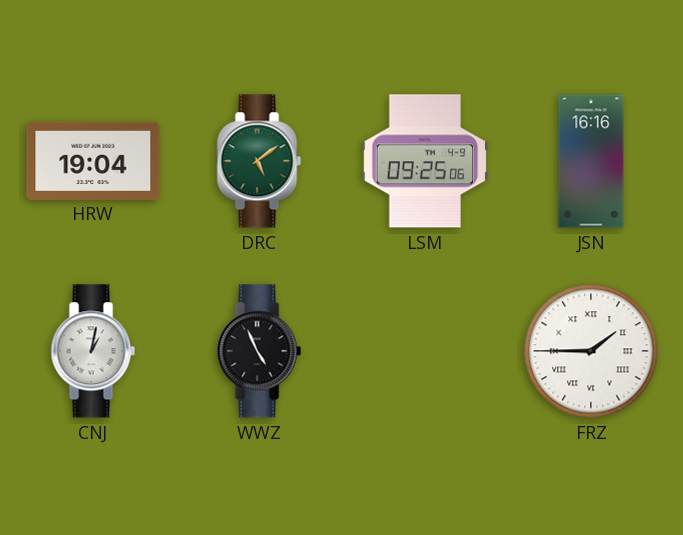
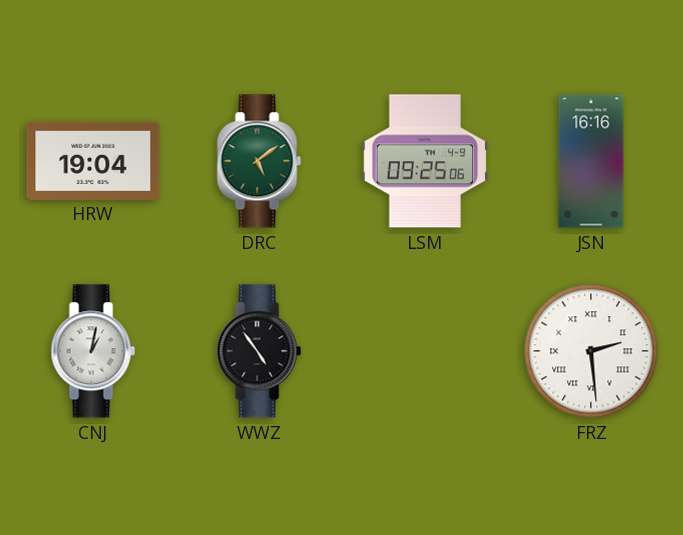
WWZ: 4:56 -> 4:54 (259, 351)
FRZ: 1:45 -> 2:29 (591, 351)
